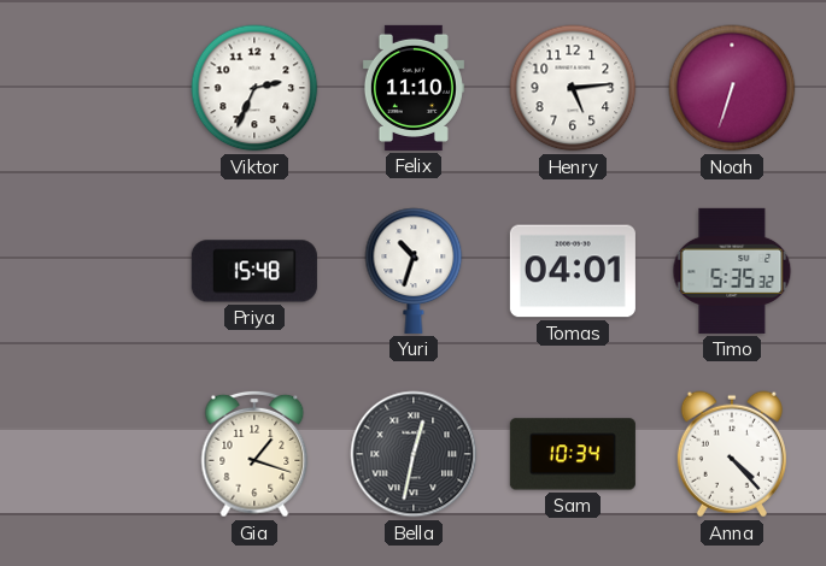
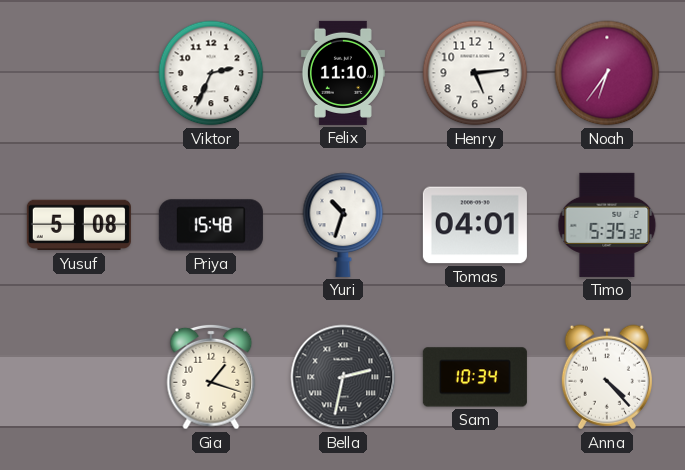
Noah: 6:33 -> 6:36 (607, 73)
Yusuf: none -> 5:08 (79, 225)
Bella: 12:32 -> 2:32 (343, 377)
